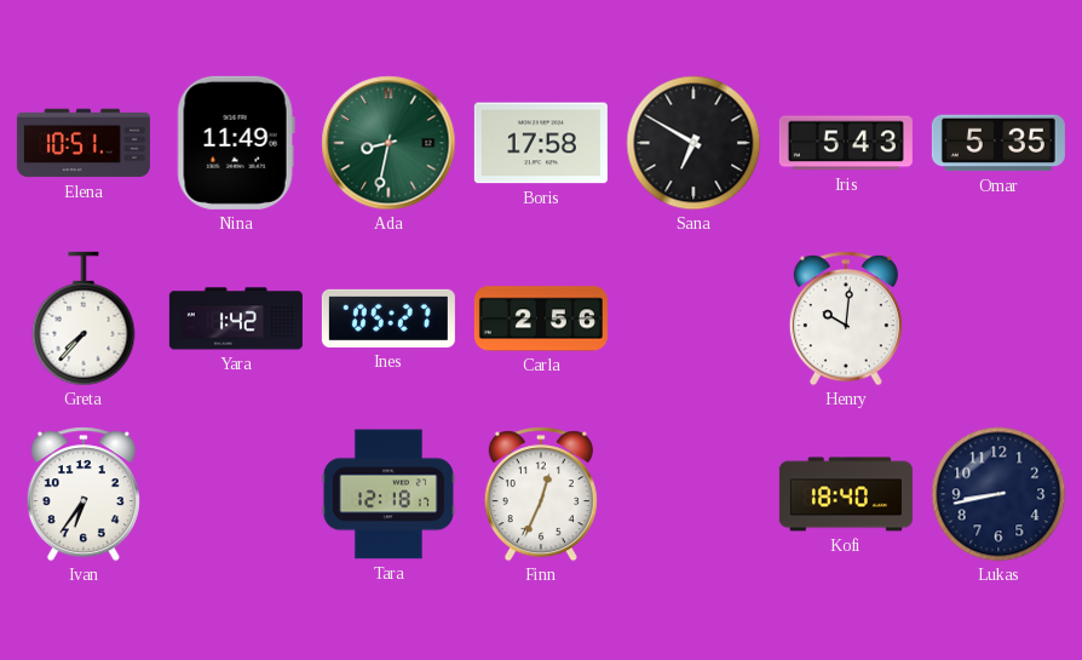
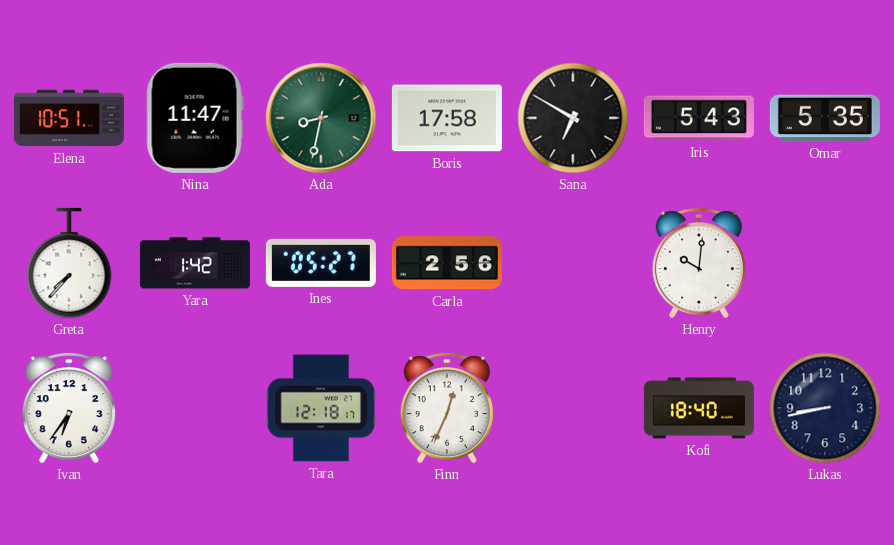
Nina: 11:49 -> 11:47 (195, 118)
